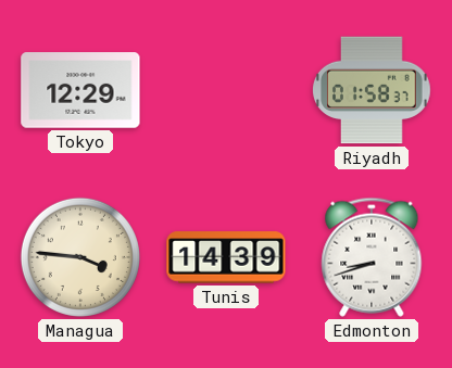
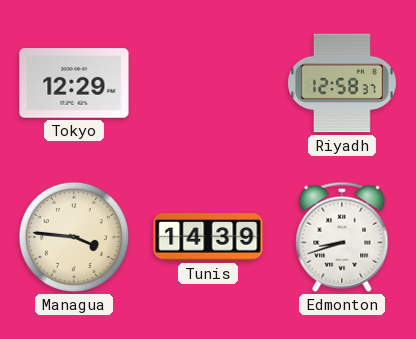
Riyadh: 01:58 -> 12:58 (343, 83)
